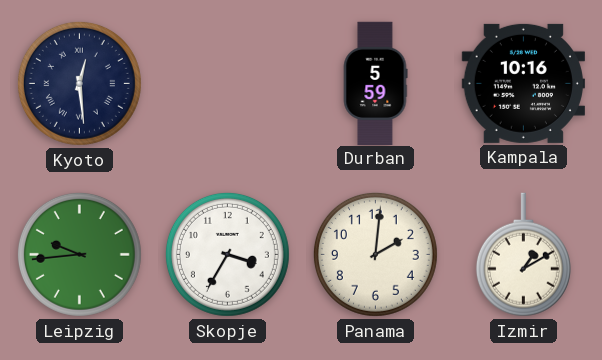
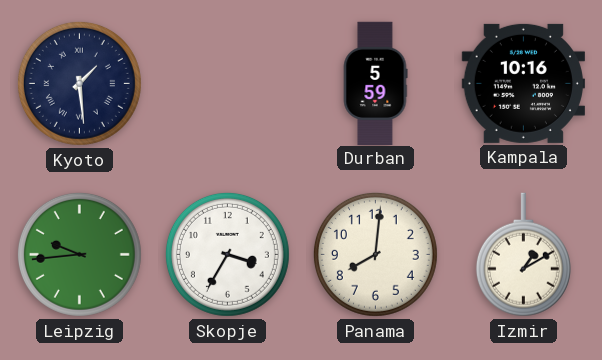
Kyoto: 12:29 -> 1:29 (79, 83)
Panama: 2:01 -> 8:01 (375, 254)
